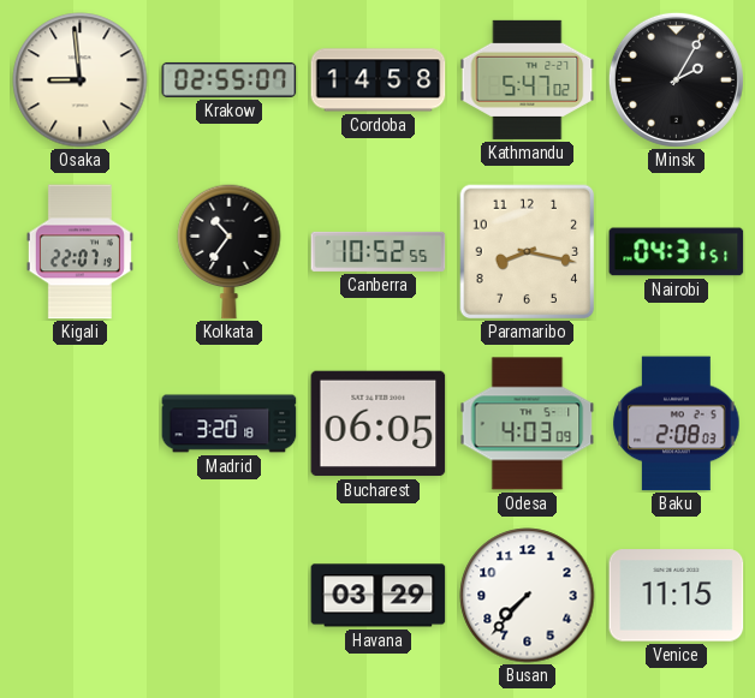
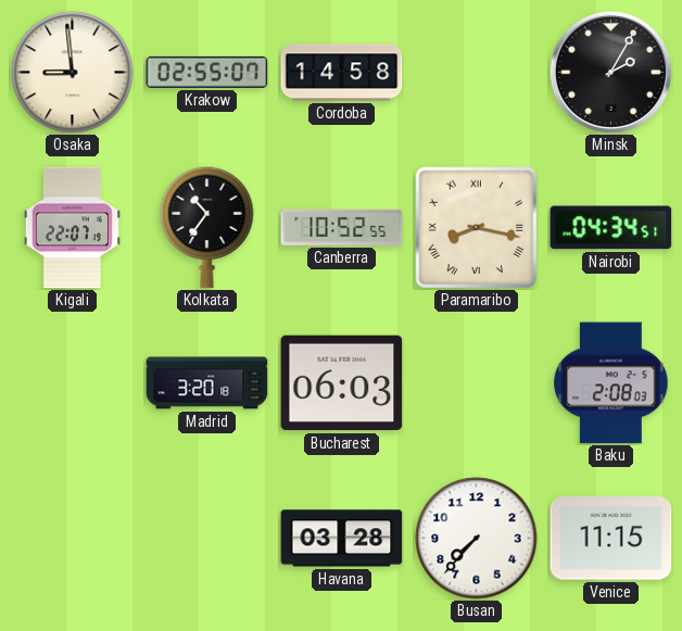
Kathmandu: 5:47 -> none (528, 79)
Paramaribo numerals: Arabic -> Roman (476, 227)
Nairobi: 04:31 -> 04:34 (611, 228)
Bucharest: 06:05 -> 06:03 (342, 383)
Odesa: 4:03 -> none (528, 424)
Havana: 03:29 -> 03:28 (342, 539)
